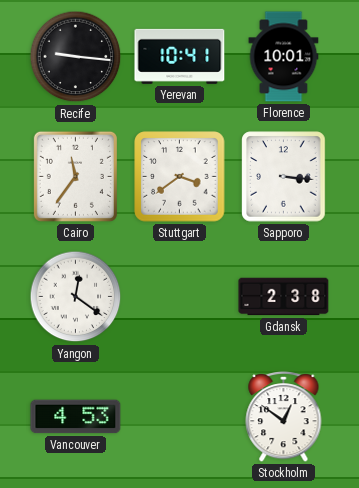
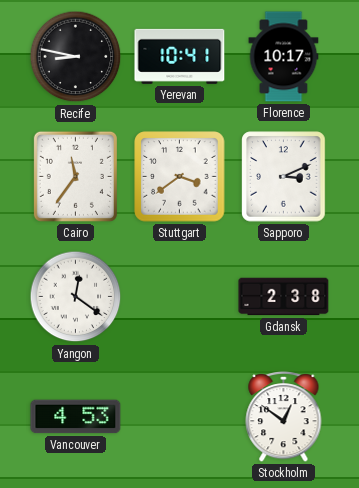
Recife: 9:16 -> 8:47 (76, 57)
Florence: 10:01 -> 10:17 (284, 57)
Sapporo: 3:16 -> 3:11 (284, 177)
